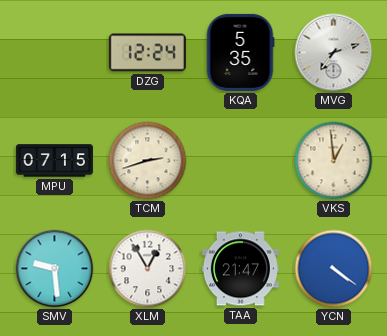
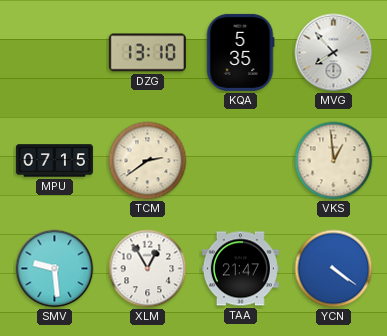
DZG: 12:24 -> 13:10 (147, 53)
MVG: 7:12 -> 7:53 (334, 53)
TCM: 2:42 -> 2:39 (148, 161)
